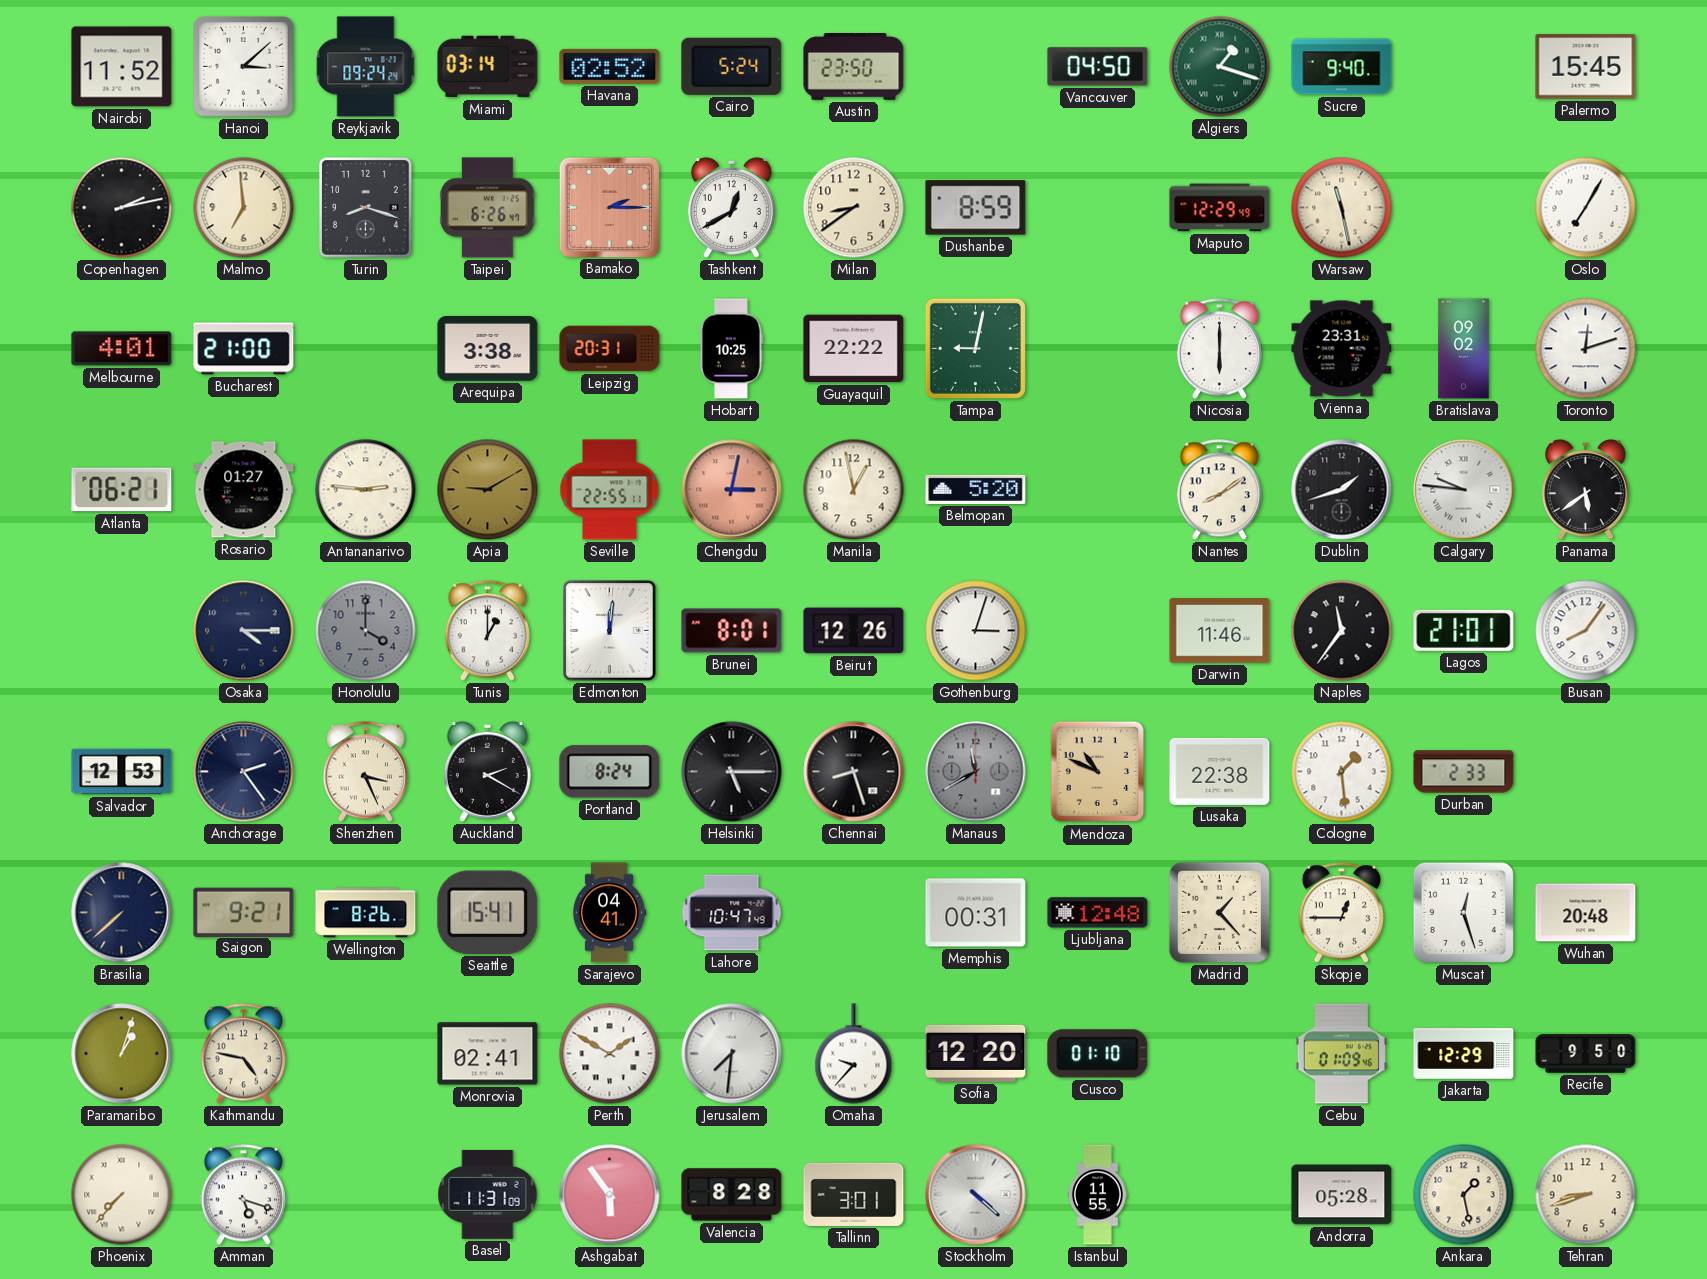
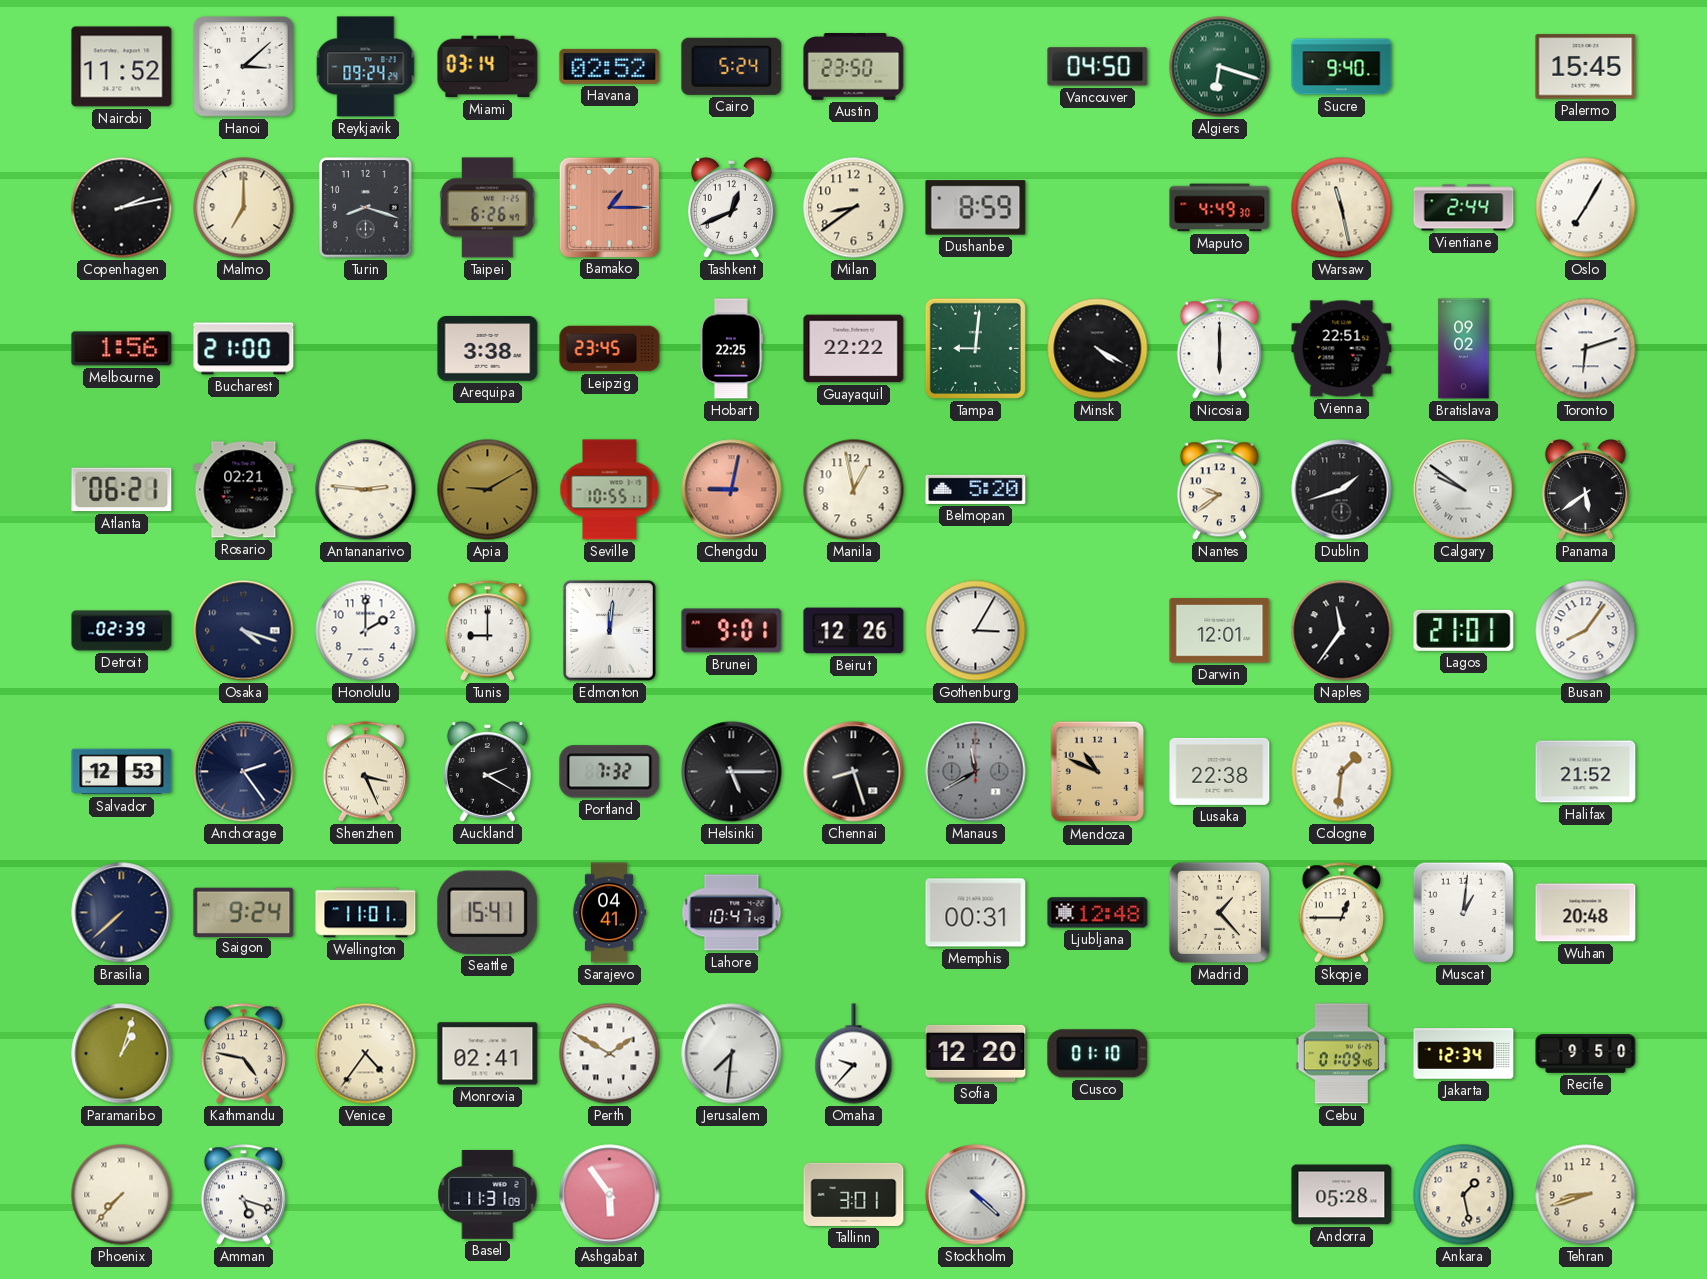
Algiers: 1:18 -> 6:18 (1220, 67)
Malmo: 6:59 -> 7:00 (244, 208)
Bamako: 2:15 -> 1:15 (609, 207)
Tashkent: 12:40 -> 12:41 (731, 207)
Maputo: 12:29 -> 4:49 (1220, 208)
Vientiane: none -> 2:44 (1464, 208)
Melbourne: 4:01 -> 1:56 (122, 349)
Leipzig: 20:31 -> 23:45 (610, 349)
Hobart: 10:25 -> 22:25 (731, 349)
Tampa: 9:02 -> 9:01 (975, 348)
Minsk: none -> 4:20 (1098, 349)
Vienna: 23:31 -> 22:51 (1342, 349)
Toronto: 12:12 -> 6:12 (1586, 349)
Rosario: 01:27 -> 02:21 (244, 490)
Seville: 22:55 -> 10:55 (610, 490)
Chengdu: 3:02 -> 9:02 (732, 490)
Nantes: 8:09 -> 9:39 (1219, 490)
Calgary: 9:46 -> 9:51 (1464, 490)
Detroit: none -> 02:39 (122, 631)
Osaka: 4:15 -> 4:18 (244, 631)
Honolulu: 4:00 -> 2:00 (366, 631)
Honolulu dial: grey -> white (366, 631)
Tunis: 1:00 -> 9:00 (487, 631)
Brunei: 8:01 -> 9:01 (732, 631)
Gothenburg: 3:03 -> 3:05 (976, 631)
Darwin: 11:46 -> 12:01 (1220, 631)
Portland: 8:24 -> 7:32 (610, 772)
Cologne: 1:29 -> 1:31 (1342, 772)
Durban: 2:33 -> none (1464, 772)
Halifax: none -> 21:52 (1586, 772)
Saigon: 9:21 -> 9:24 (244, 912)
Wellington: 8:26 -> 11:01 (366, 913)
Muscat: 12:27 -> 1:01 (1463, 912)
Venice: none -> 4:36 (366, 1054)
Jakarta: 12:29 -> 12:34 (1464, 1054)
Valencia: 8:28 -> none (732, 1195)
Istanbul: 11:55 -> none (1097, 1195)
